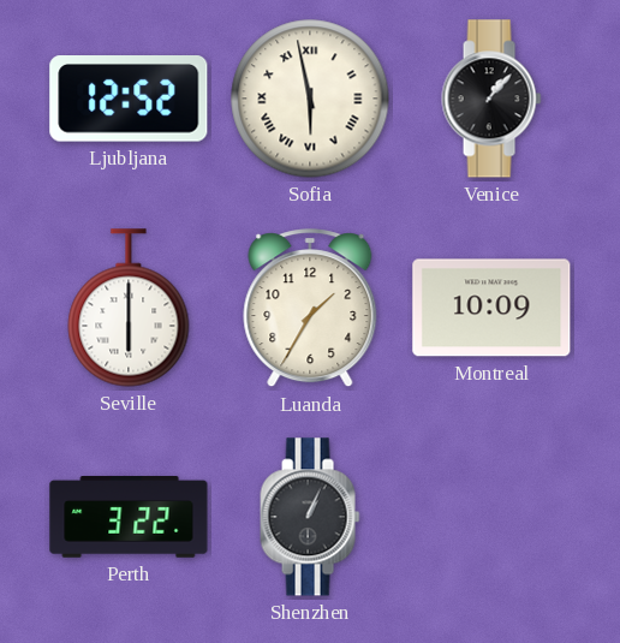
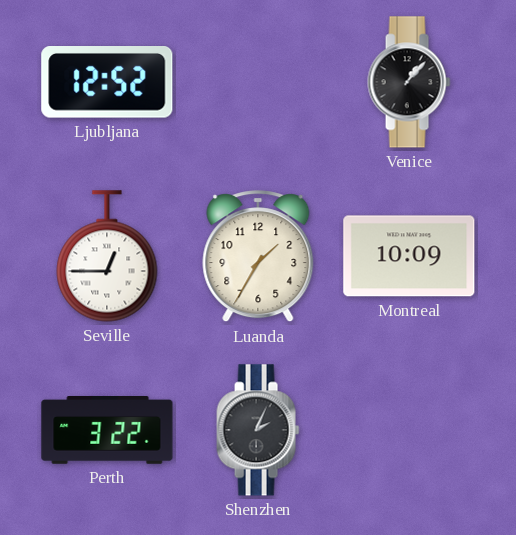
Sofia: 5:58 -> none (310, 99)
Seville: 6:00 -> 12:45 (107, 256)
Shenzhen: 1:04 -> 2:04 (258, 430)
